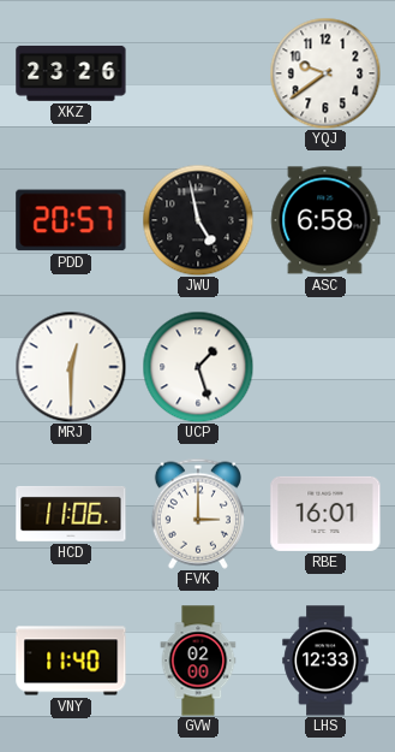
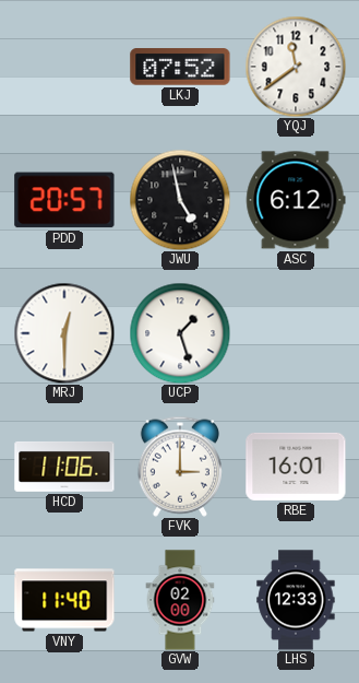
XKZ: 23:26 -> none (71, 73)
LKJ: none -> 07:52 (180, 67)
YQJ: 9:39 -> 11:39 (296, 67)
ASC: 6:58 -> 6:12 (296, 200)
